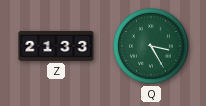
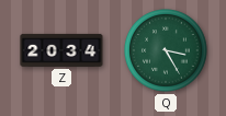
Z: 21:33 -> 20:34 (61, 50)
